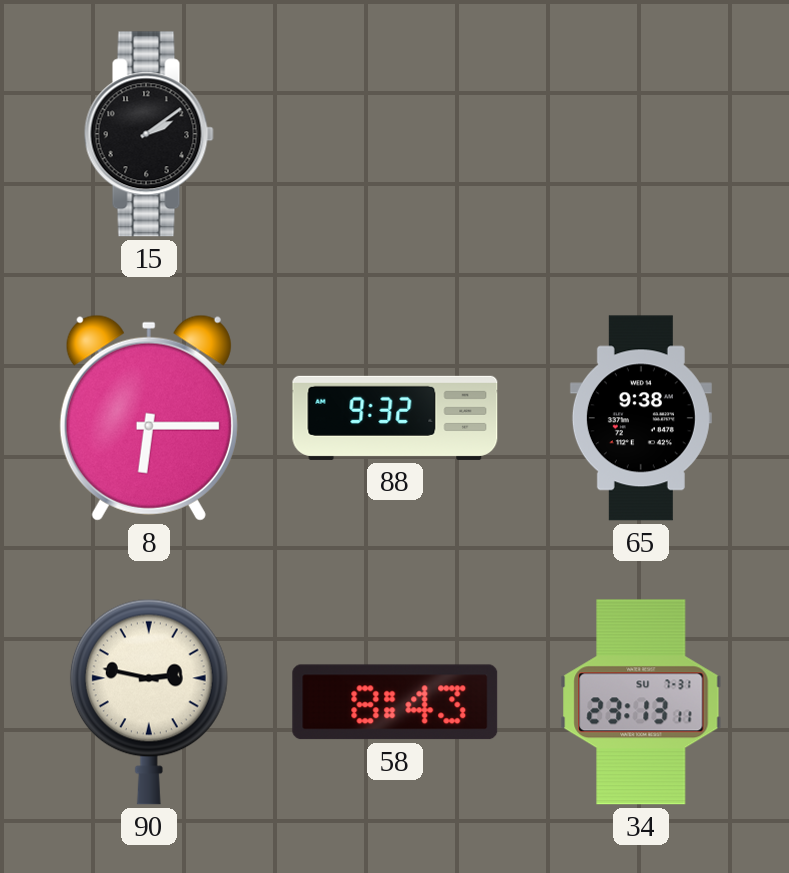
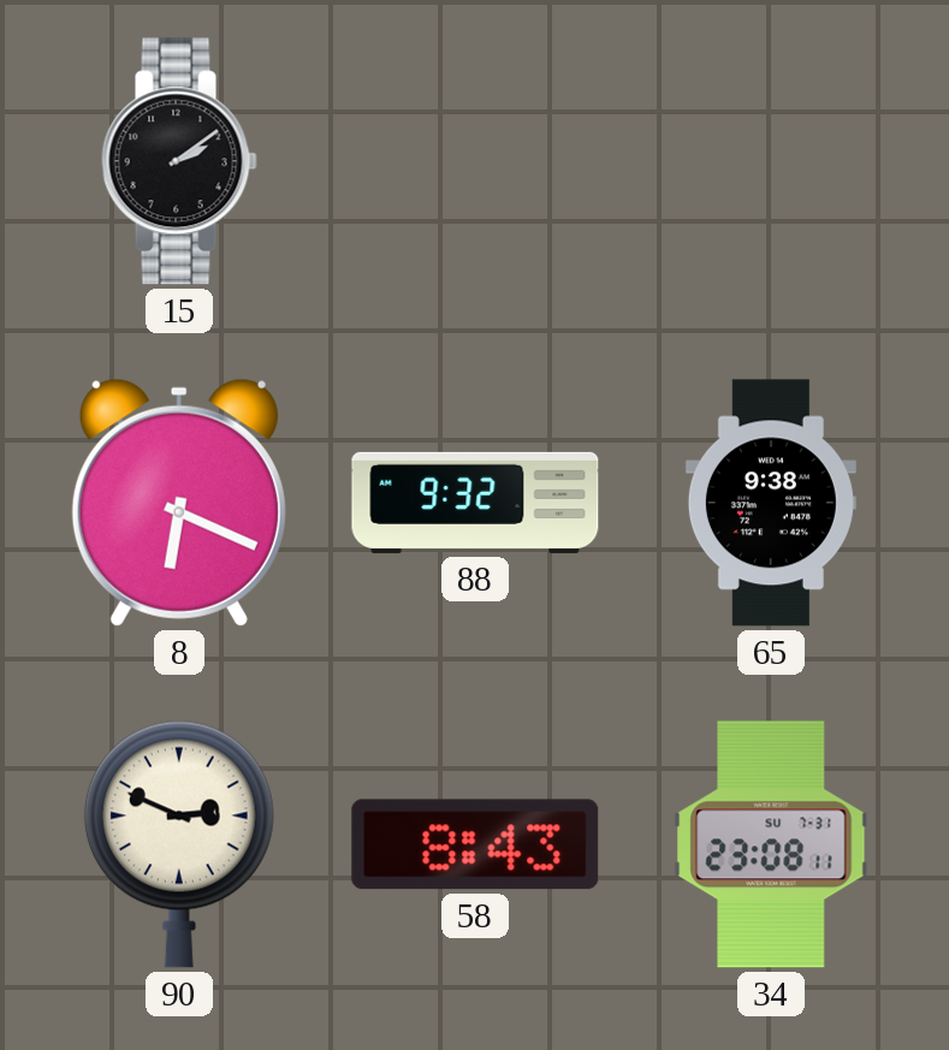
8: 6:15 -> 6:19 (179, 503)
90: 2:47 -> 2:49 (179, 844)
34: 23:13 -> 23:08 (771, 844)
